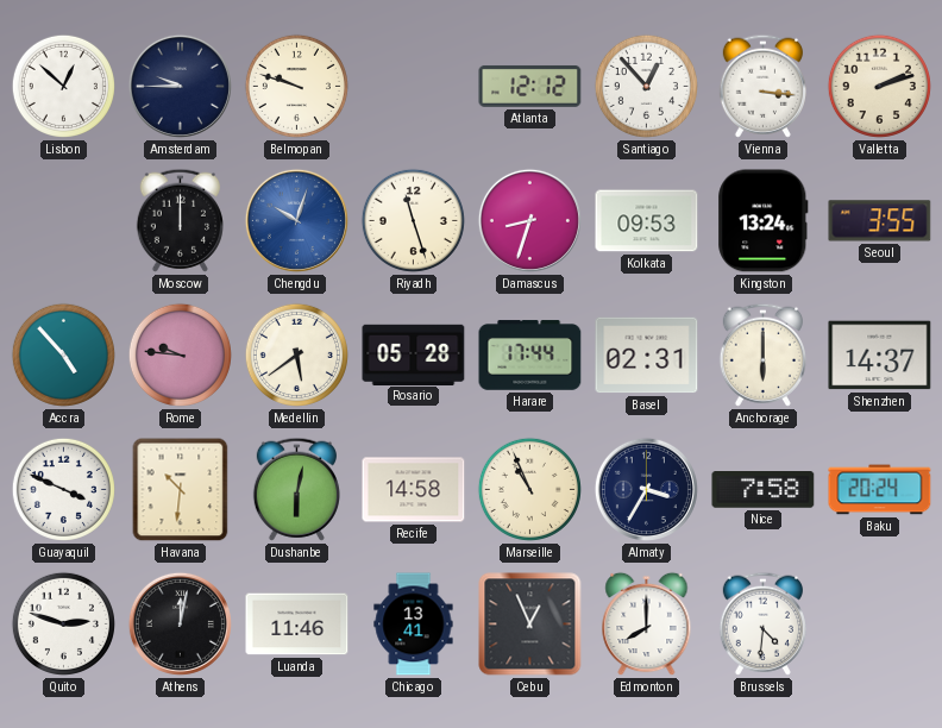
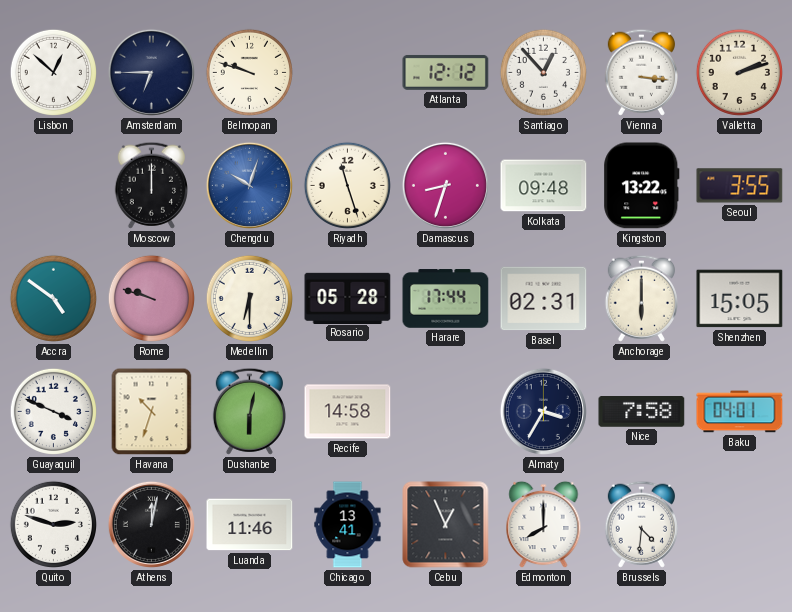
Amsterdam: 9:45 -> 6:45 (151, 72)
Kolkata: 09:53 -> 09:48 (544, 186)
Kingston: 13:24 -> 13:22 (642, 186)
Accra: 4:53 -> 4:51 (53, 298)
Rome: 9:46 -> 9:48 (151, 298)
Medellin: 5:39 -> 6:30 (249, 298)
Shenzhen: 14:37 -> 15:05 (740, 299)
Havana: 10:31 -> 10:33 (152, 412)
Marseille: 10:56 -> none (529, 489)
Baku: 20:24 -> 04:01 (740, 412)
